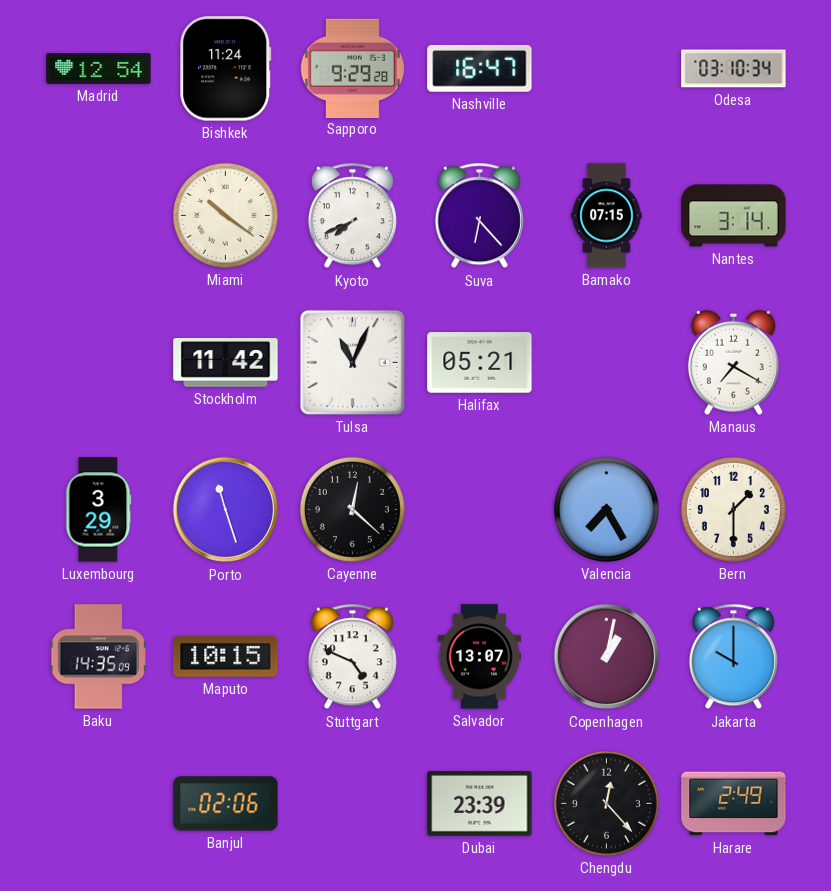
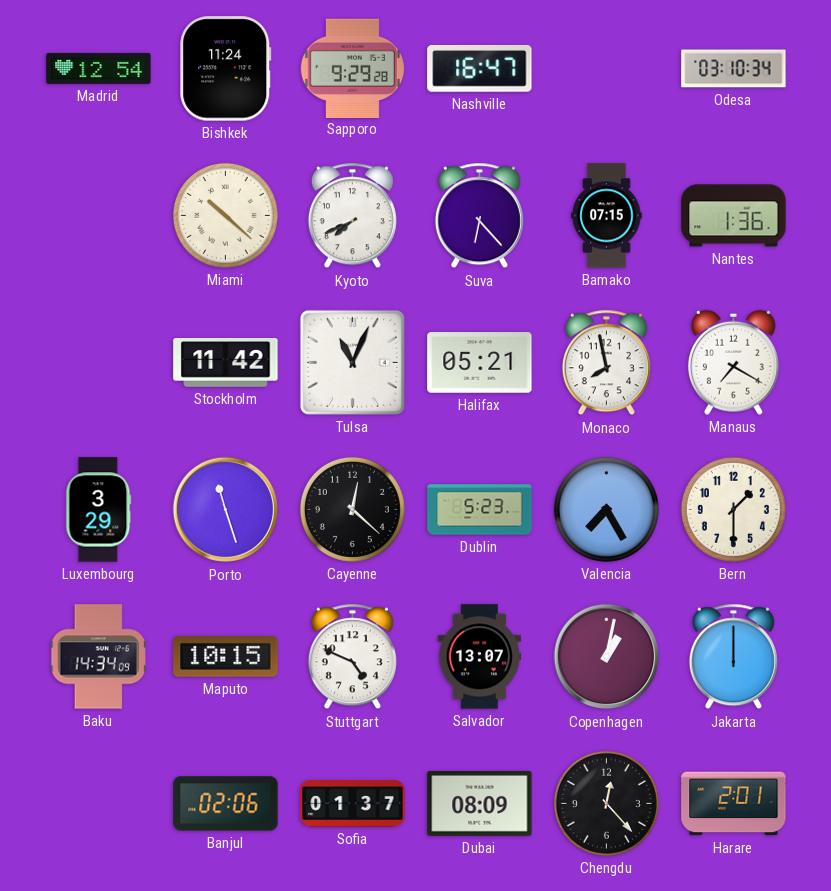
Miami: 10:21 -> 10:22 (225, 215)
Nantes: 3:14 -> 1:36 (734, 216)
Monaco: none -> 7:58 (606, 363)
Dublin: none -> 5:23 (480, 510)
Baku: 14:35 -> 14:34 (99, 657)
Jakarta: 10:00 -> 12:00 (733, 657)
Sofia: none -> 01:37 (353, 804)
Dubai: 23:39 -> 08:09 (480, 803)
Harare: 2:49 -> 2:01 (734, 804)
